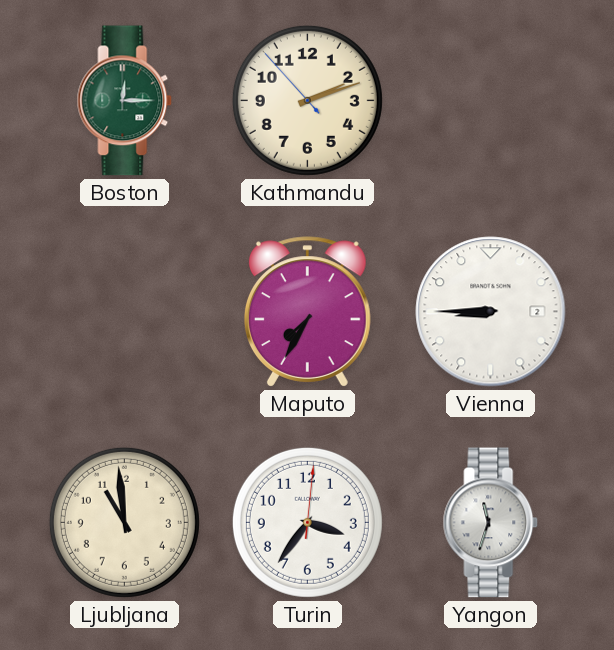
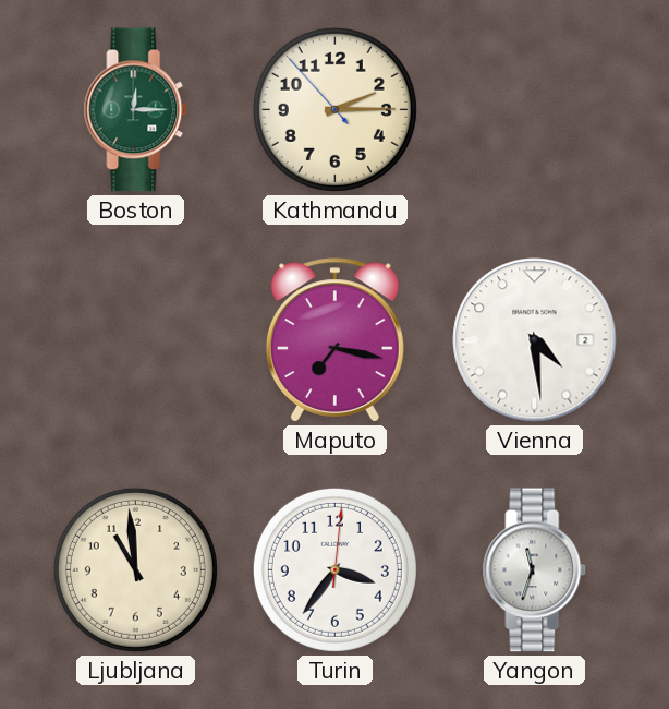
Kathmandu: 2:11 -> 2:14 (334, 109)
Maputo: 7:35 -> 7:17 (334, 340)
Vienna: 8:45 -> 4:29 (535, 340)
